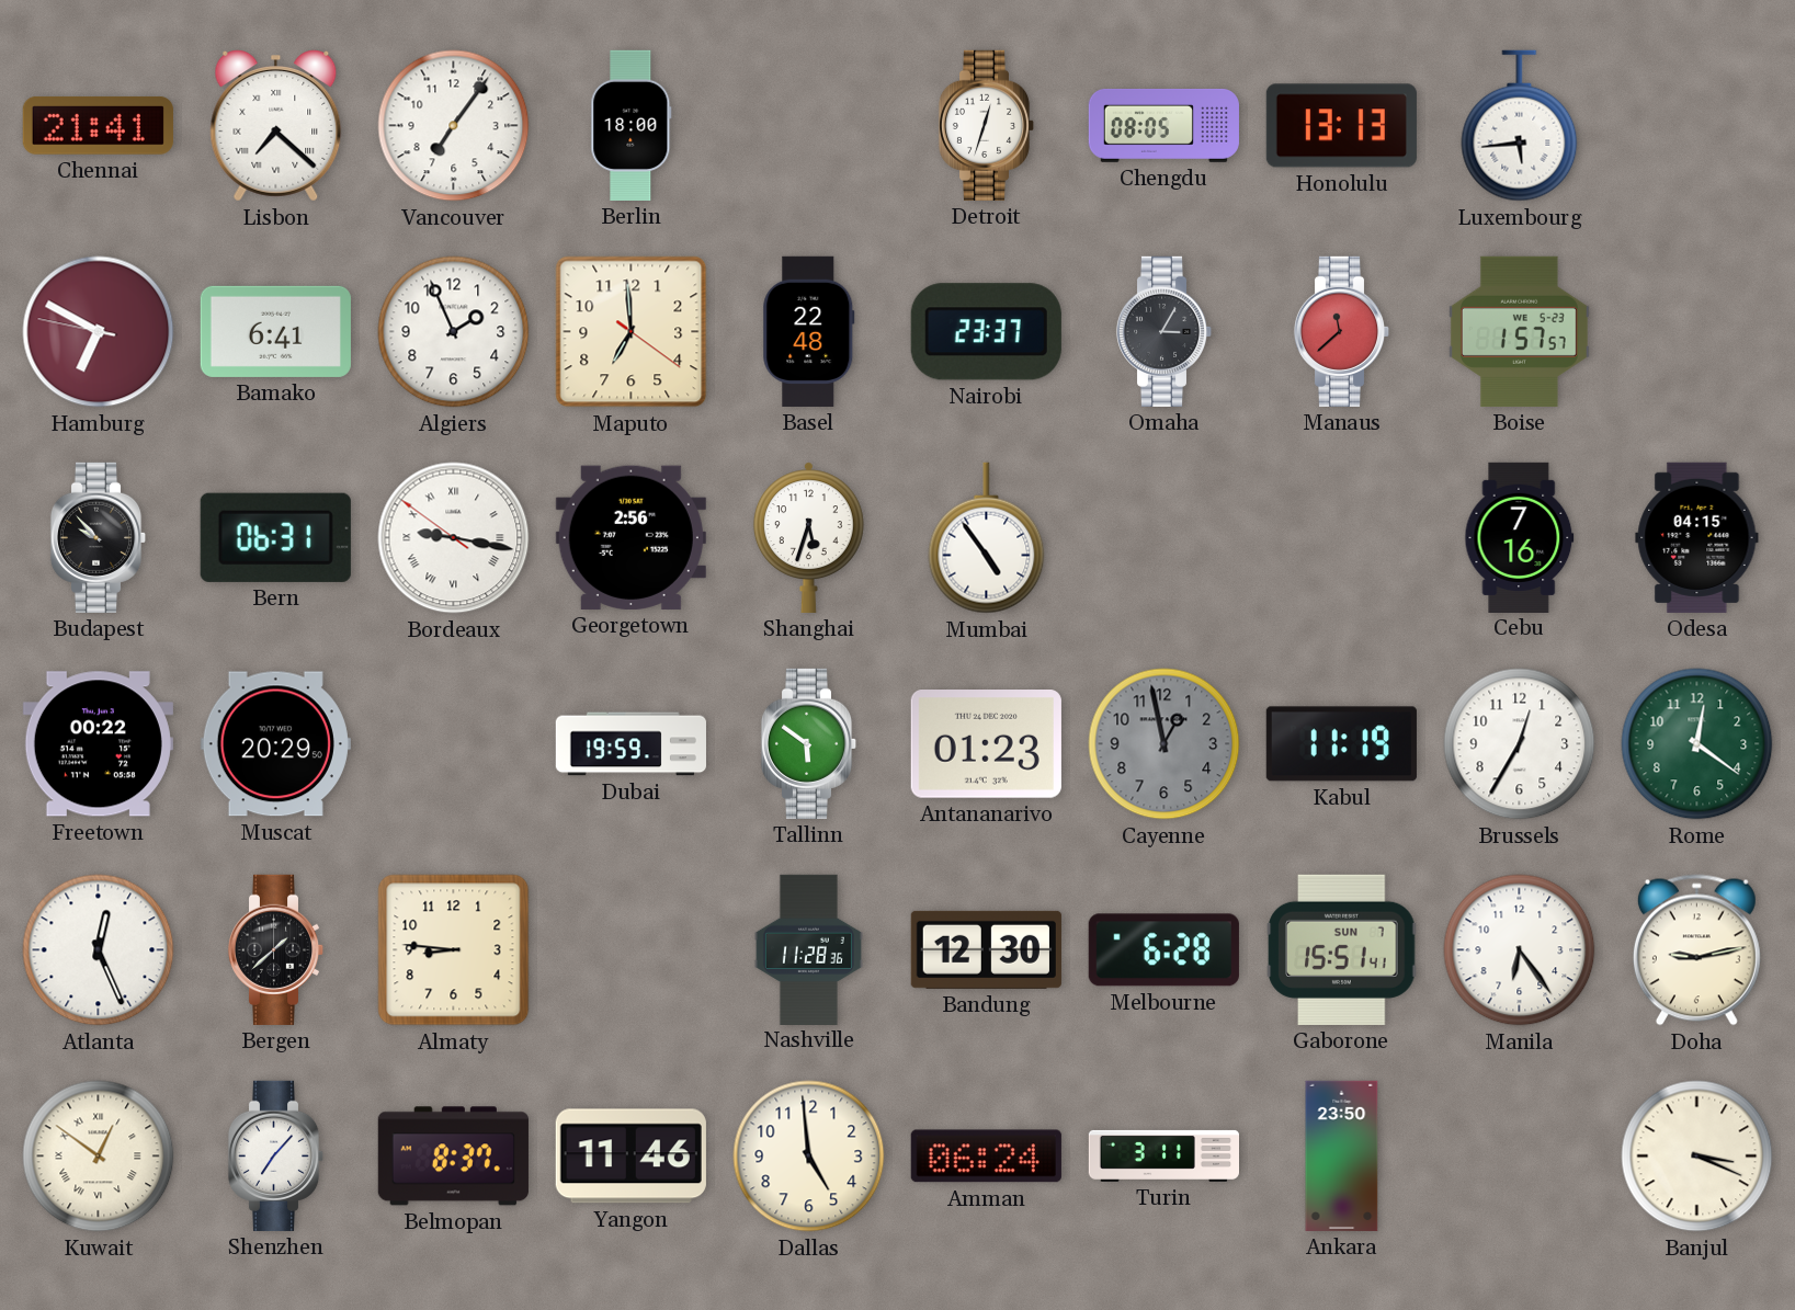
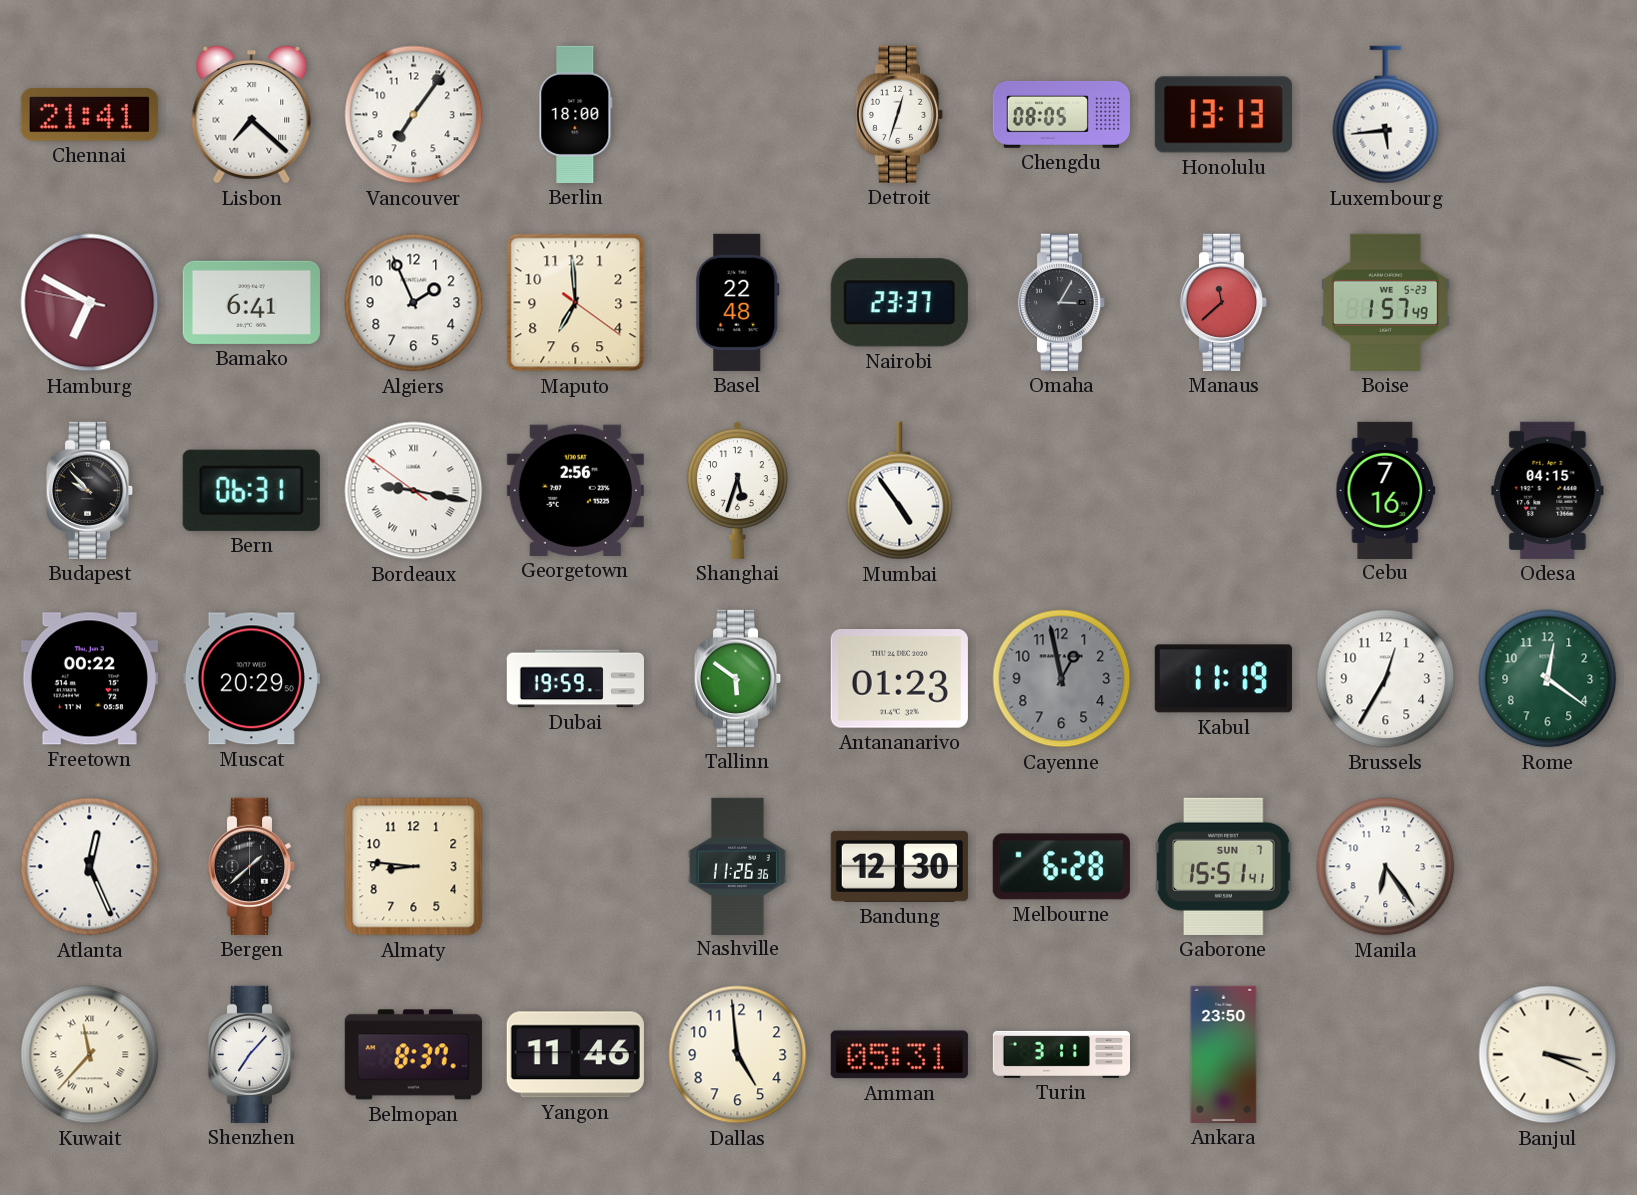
Boise: 1:57:57 -> 1:57:49 (1385, 302)
Nashville: 11:28 -> 11:26 (737, 866)
Doha: 9:13 -> none (1696, 950)
Kuwait: 12:51 -> 11:37 (90, 1055)
Amman: 06:24 -> 05:31 (899, 1055)
